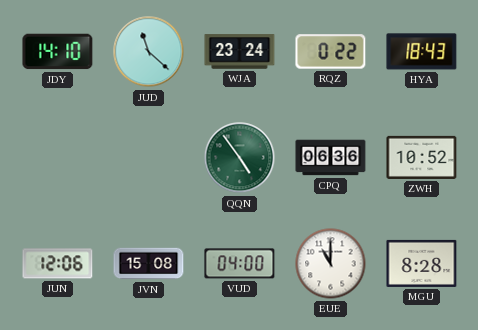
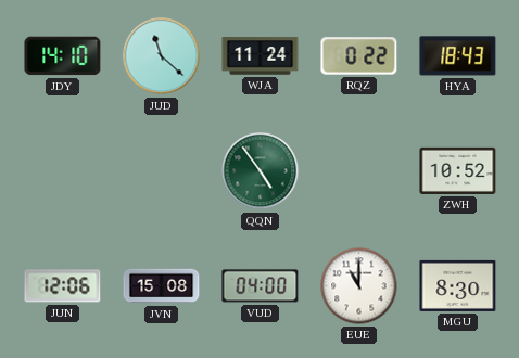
WJA: 23:24 -> 11:24 (261, 56)
CPQ: 06:36 -> none (331, 158)
MGU: 8:28 -> 8:30 (458, 285)
